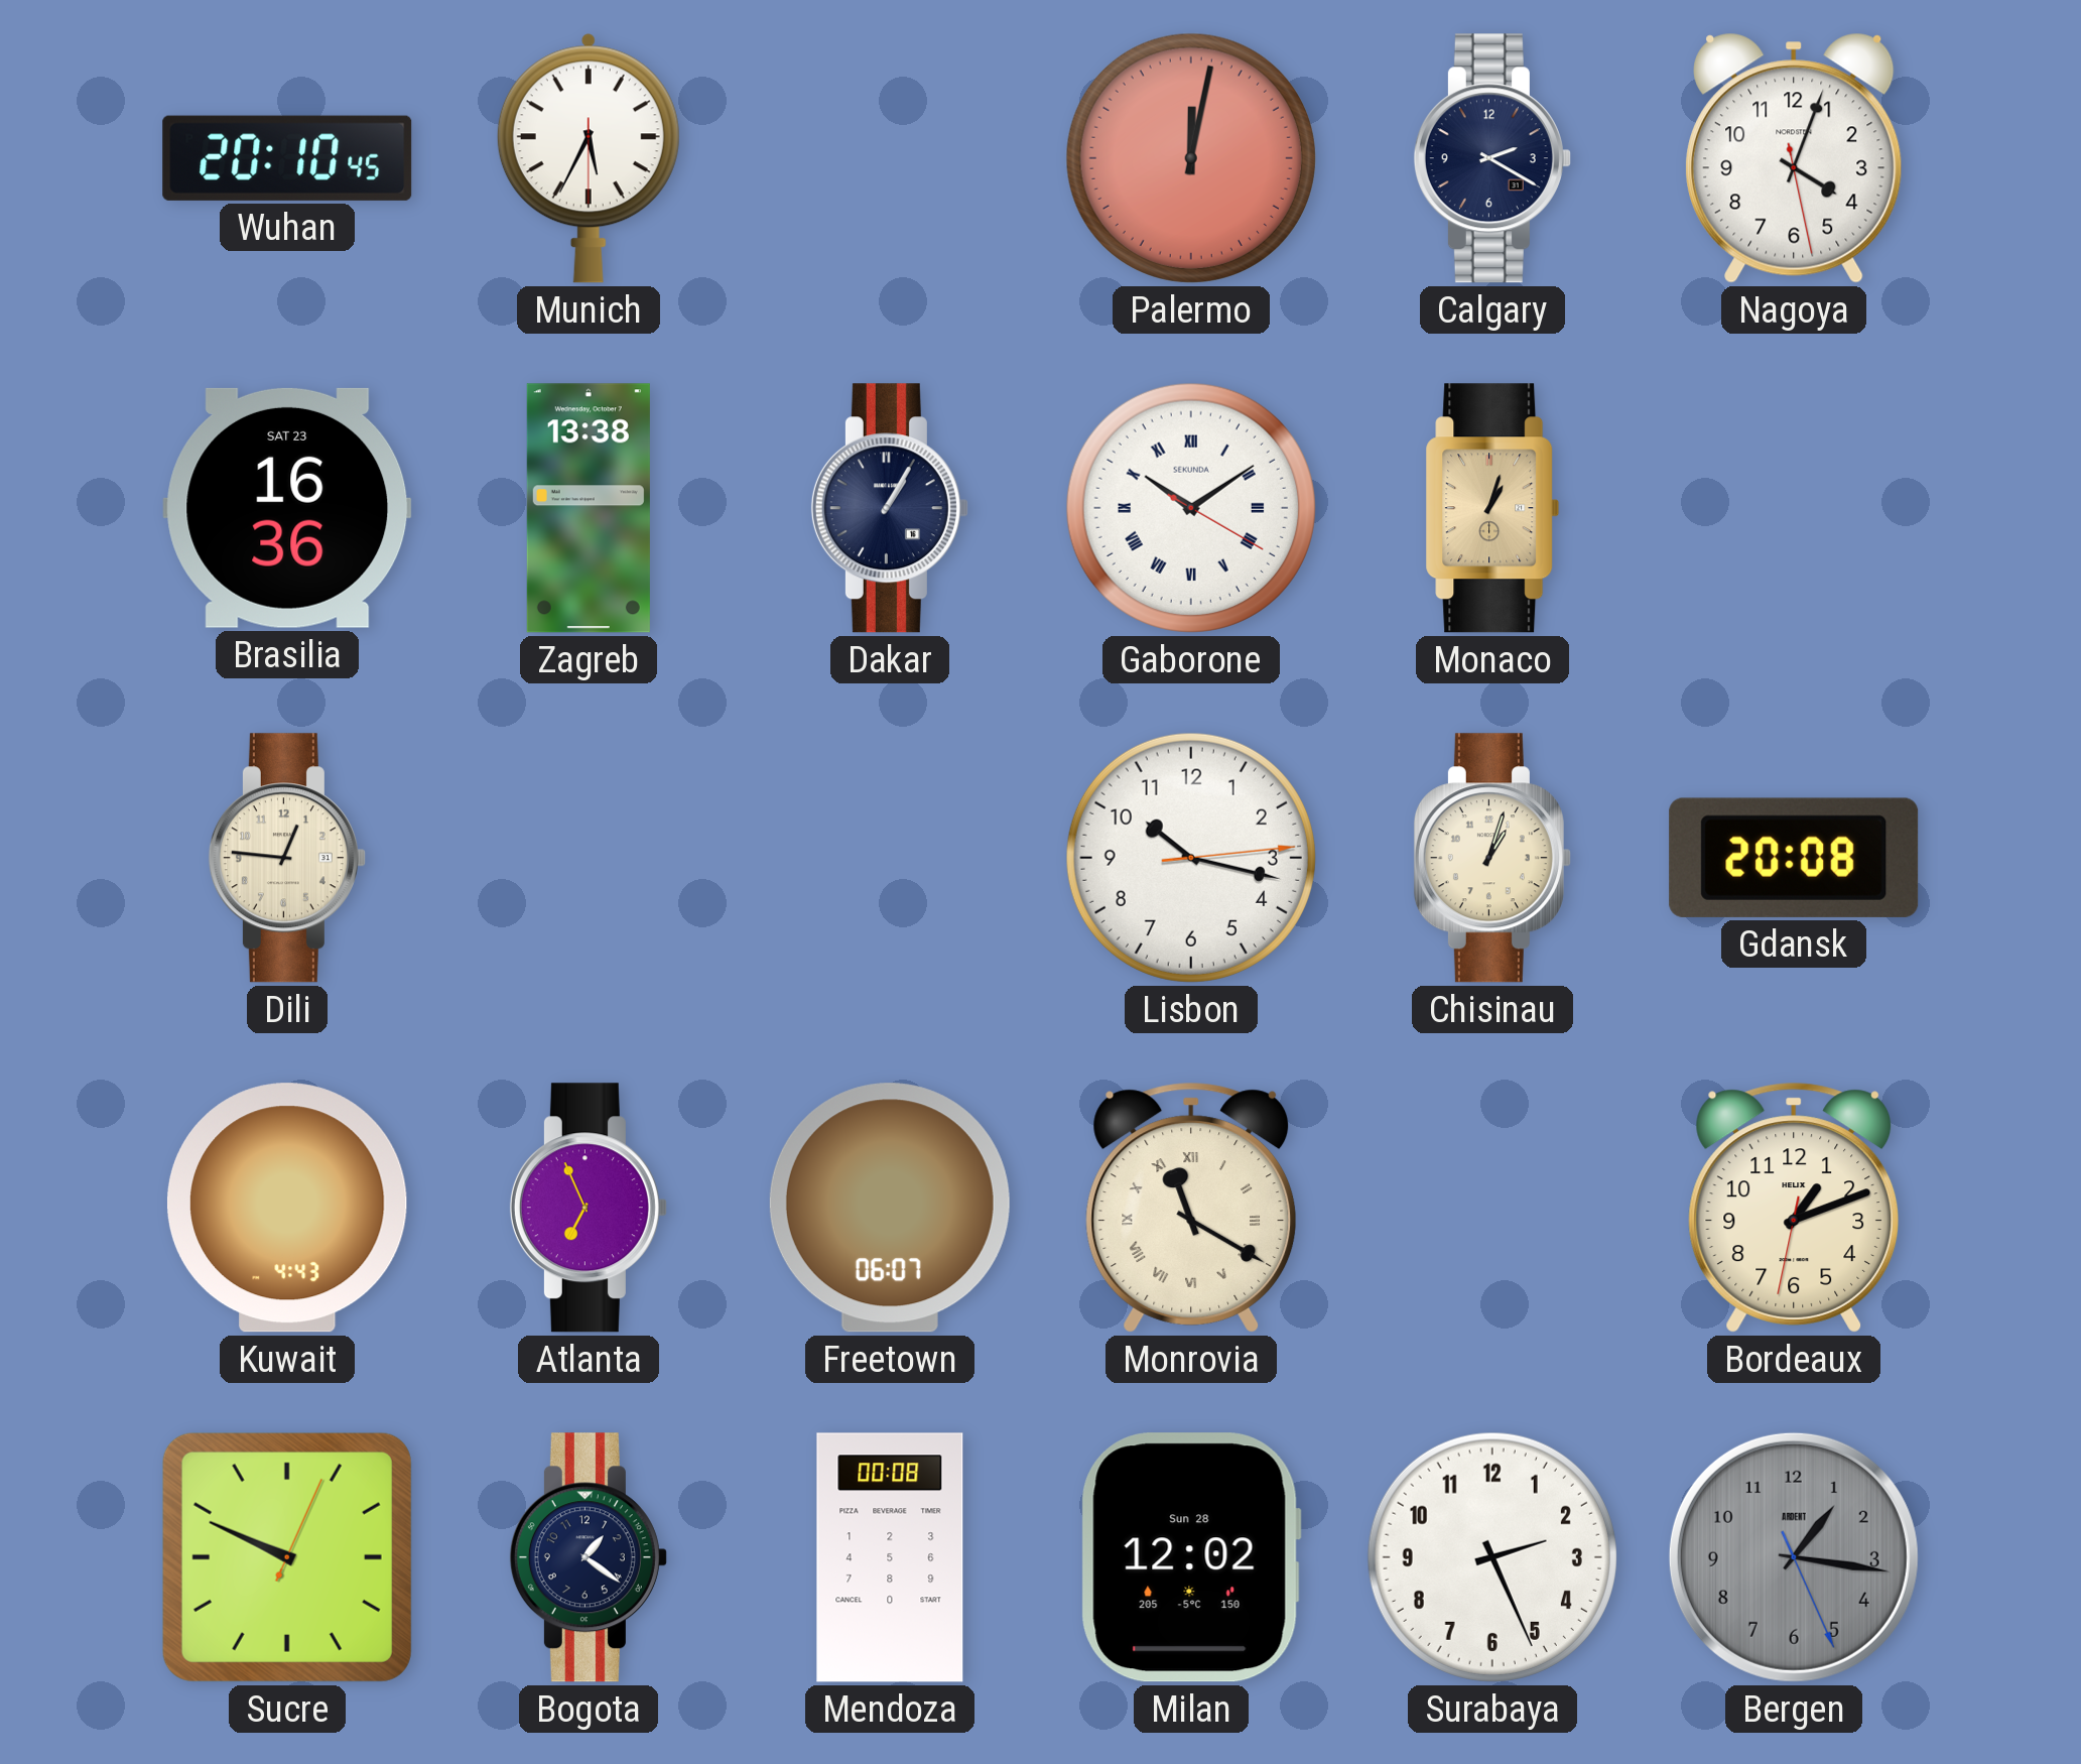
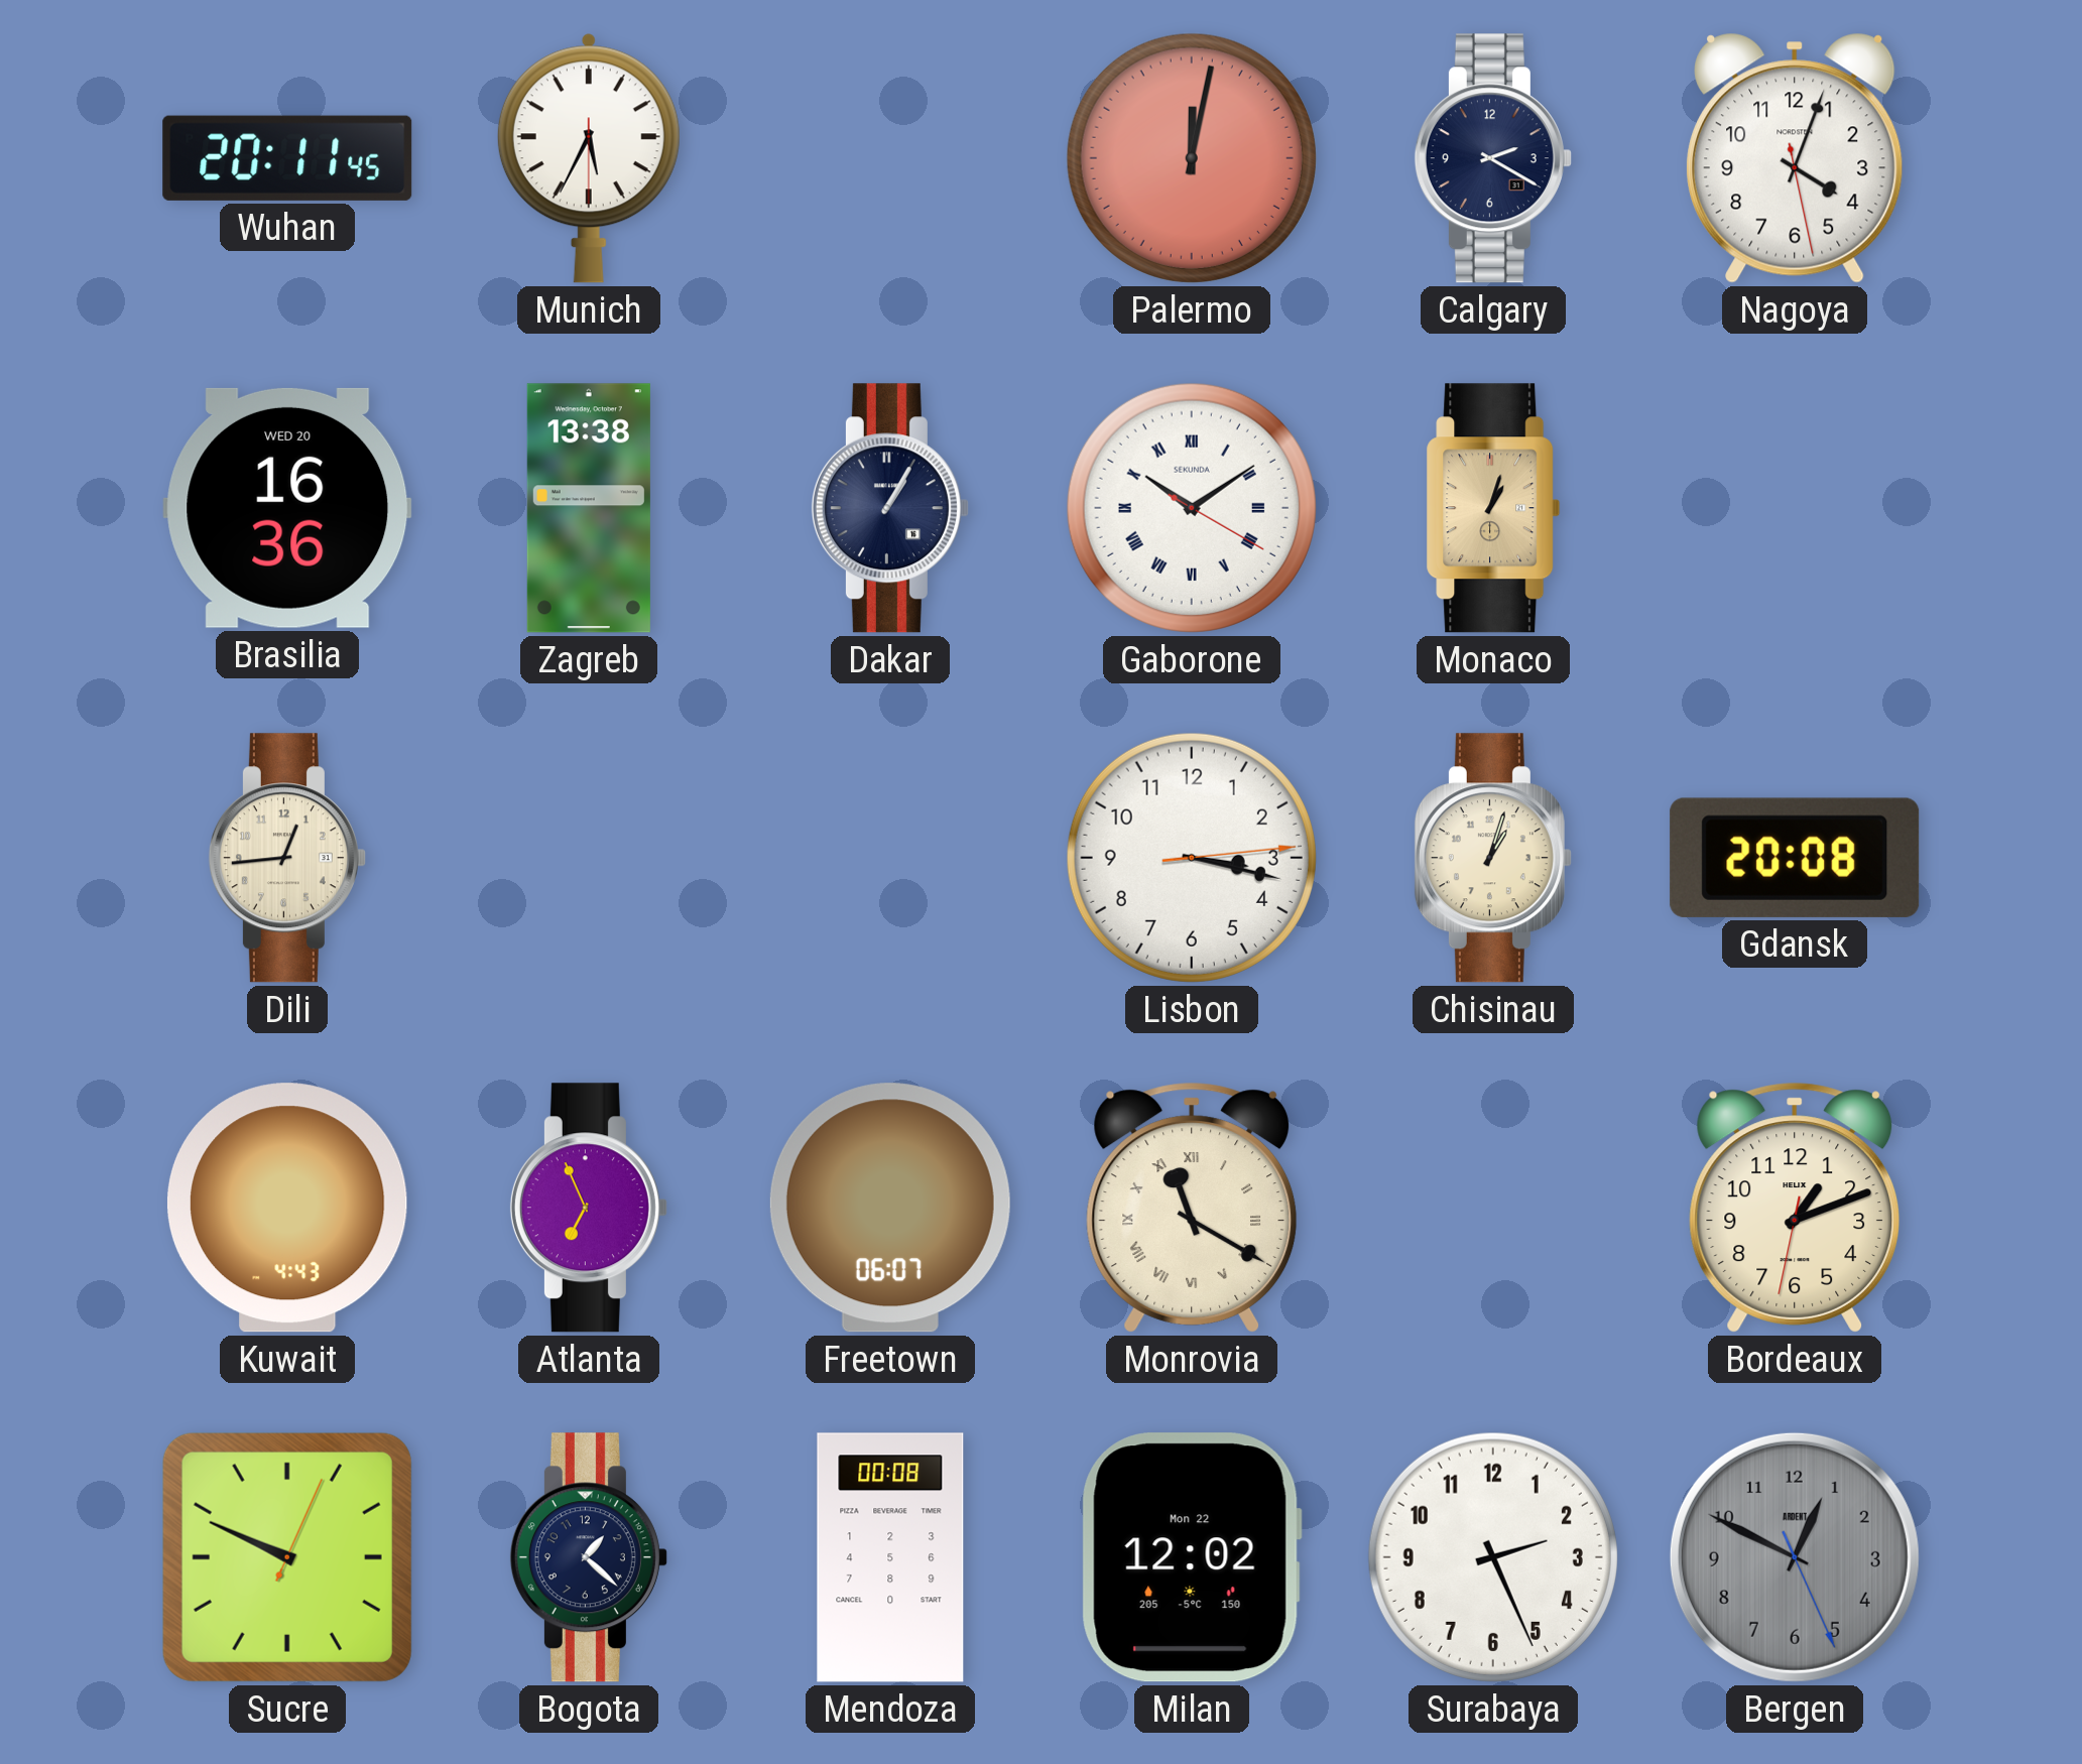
Wuhan: 20:10 -> 20:11 (287, 158)
Brasilia date: SAT 23 -> WED 20 (287, 508)
Dili: 12:46 -> 12:44 (287, 858)
Lisbon: 10:17 -> 3:17 (1192, 858)
Bogota: 1:21 -> 1:22 (589, 1557)
Milan date: Sun 28 -> Mon 22 (1192, 1557)
Bergen: 1:16 -> 12:49 (1795, 1557)
